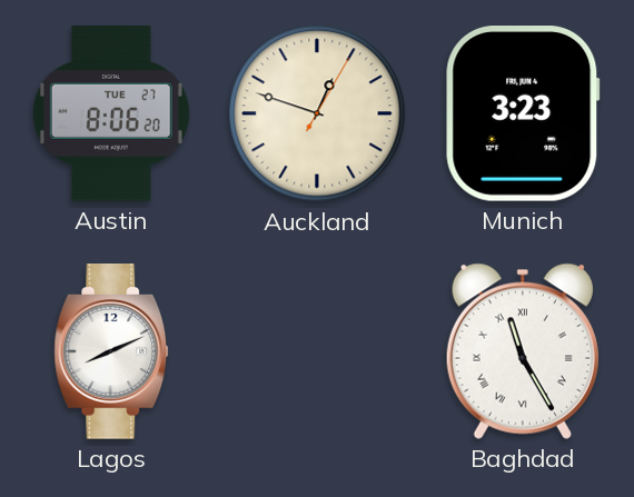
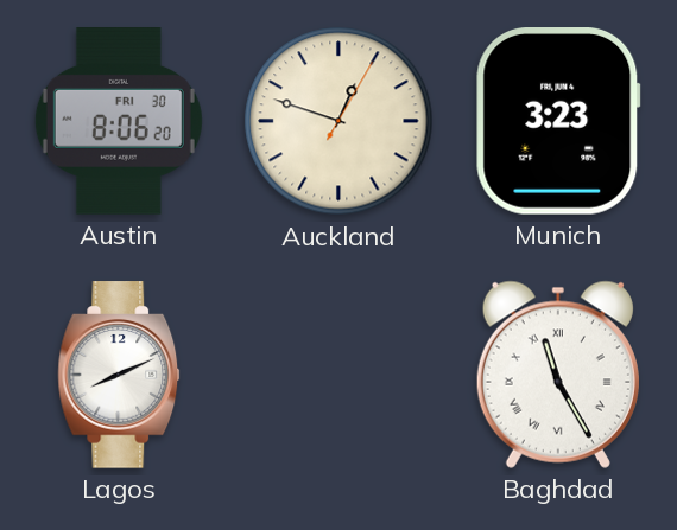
Austin date: TUE 27 -> FRI 30 (119, 122)
